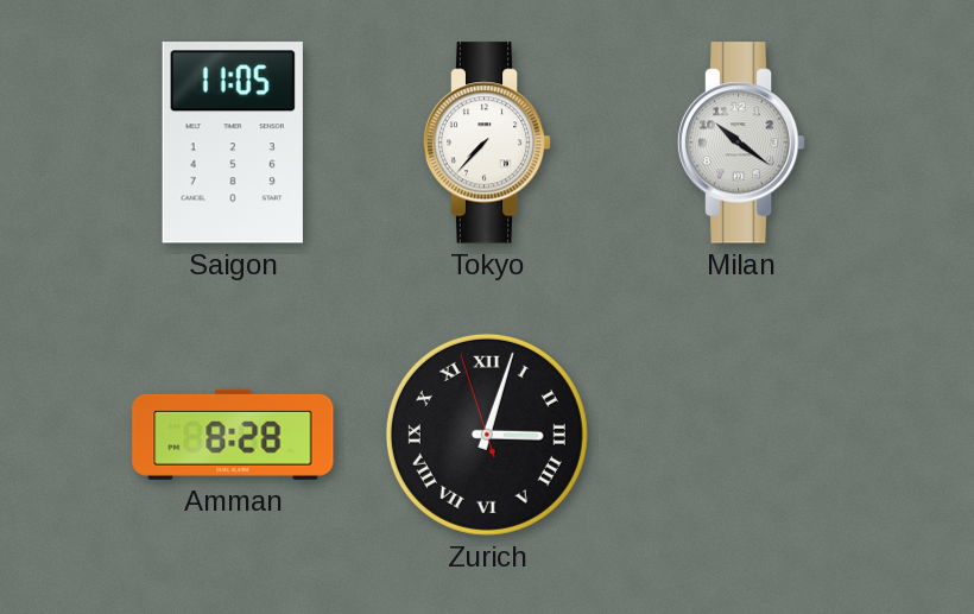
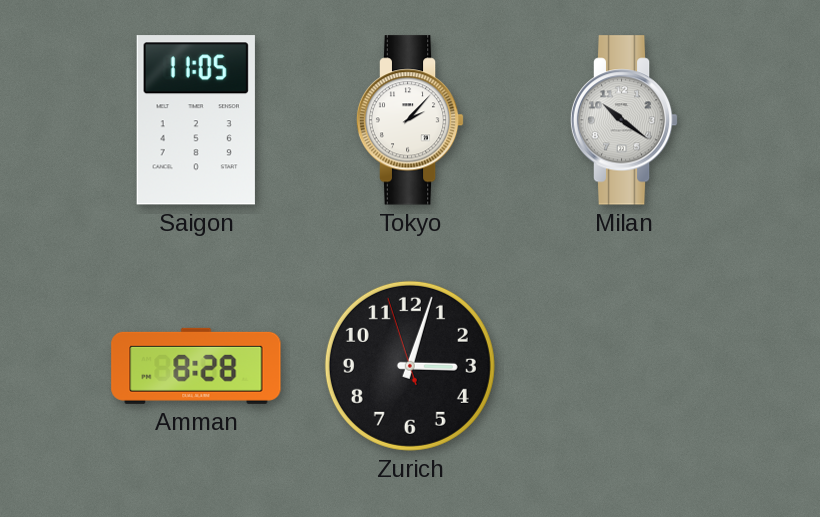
Tokyo: 7:37 -> 2:07 (410, 120)
Zurich numerals: Roman -> Arabic (410, 366)
